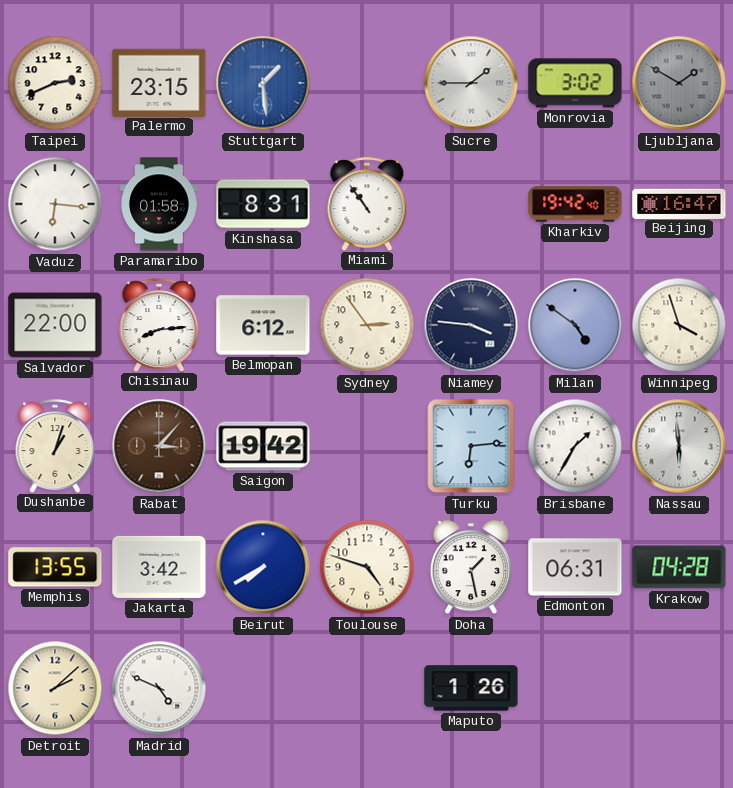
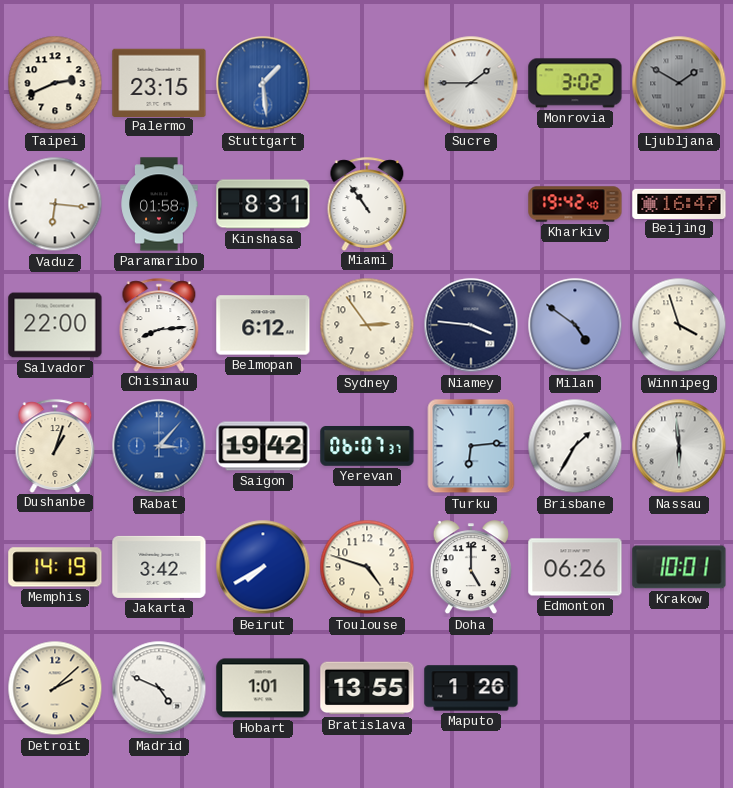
Rabat dial: brown -> blue (159, 446)
Yerevan: none -> 06:07 (367, 447)
Memphis: 13:55 -> 14:19 (55, 567)
Doha: 1:28 -> 5:00 (471, 568)
Edmonton: 06:31 -> 06:26 (575, 567)
Krakow: 04:28 -> 10:01 (679, 567)
Hobart: none -> 1:01 (263, 688)
Bratislava: none -> 13:55 (367, 688)
